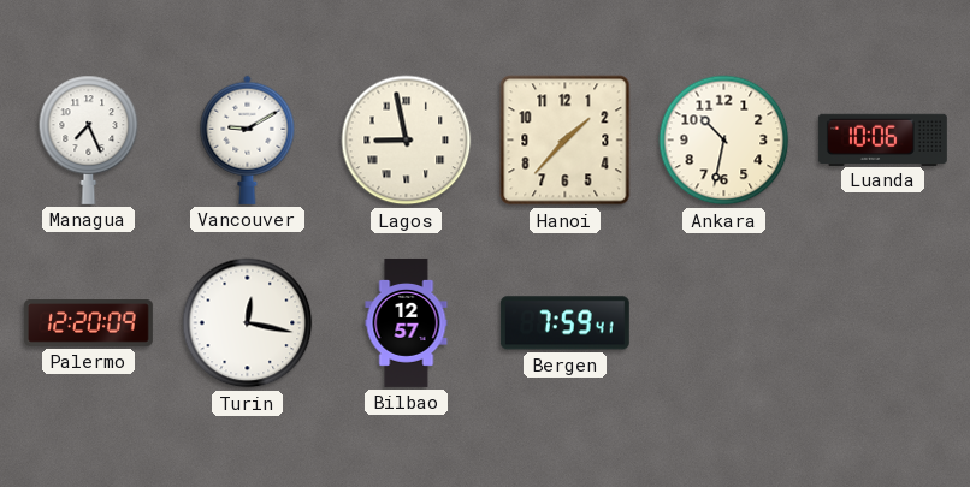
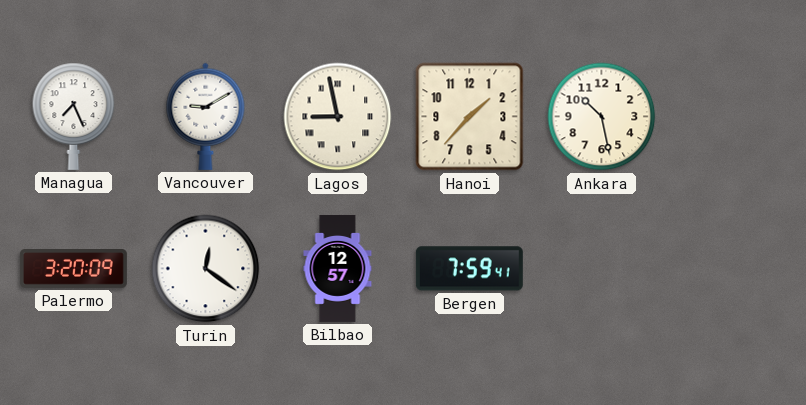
Ankara: 10:32 -> 10:28 (602, 117)
Luanda: 10:06 -> none (882, 139)
Palermo: 12:20 -> 3:20 (73, 269)
Turin: 12:17 -> 12:21 (206, 269)
